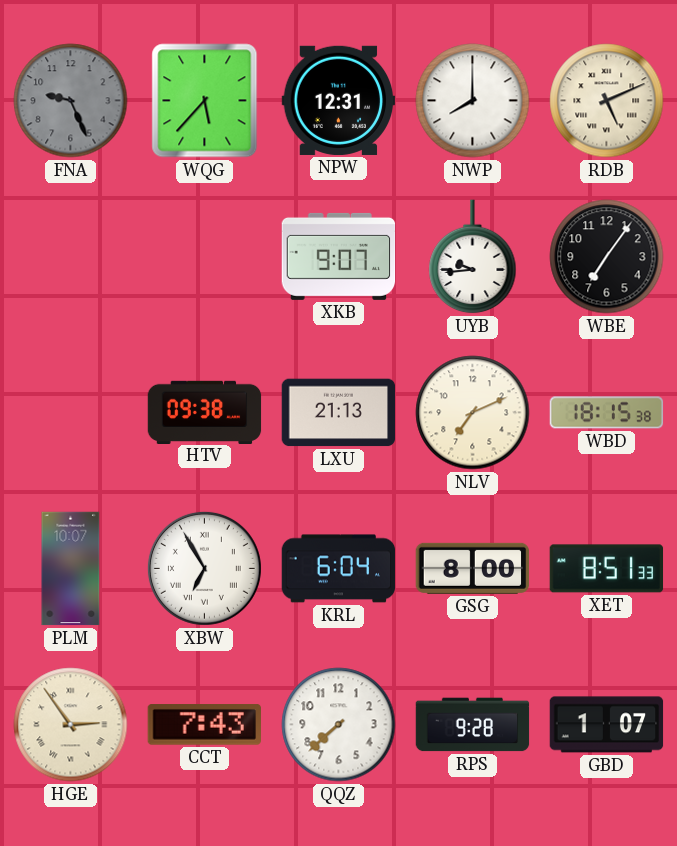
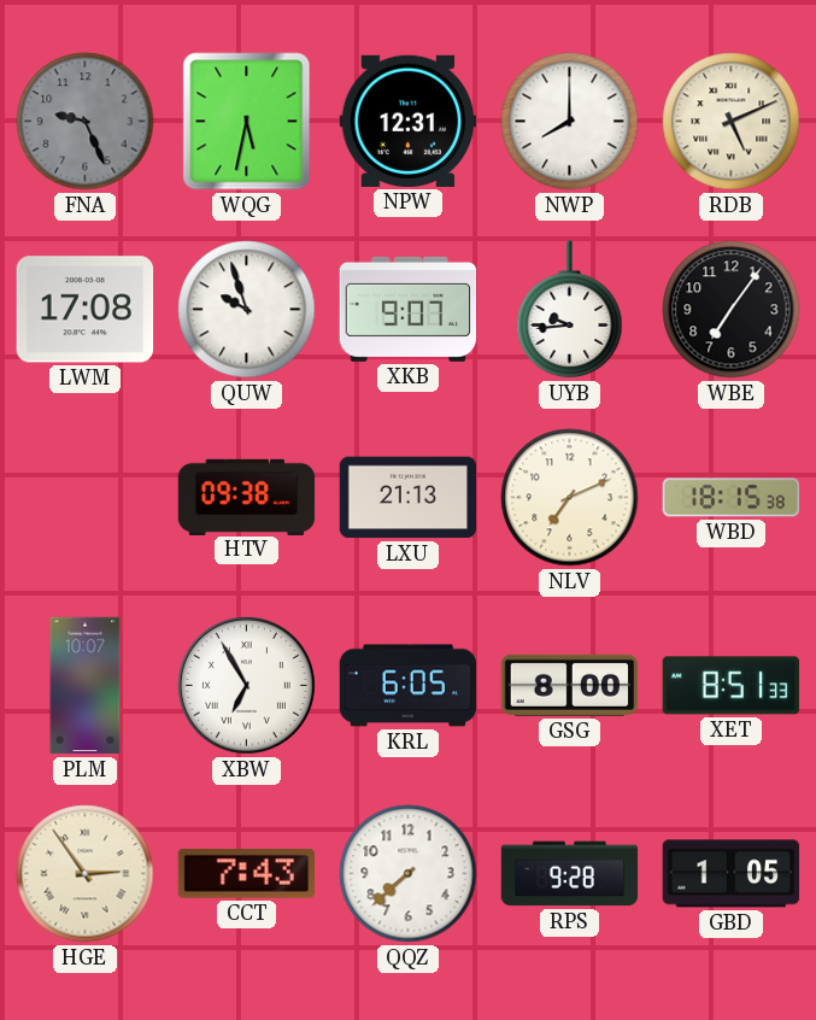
WQG: 5:37 -> 5:32 (247, 122)
LWM: none -> 17:08 (86, 310)
QUW: none -> 9:57 (247, 310)
KRL: 6:04 -> 6:05 (409, 686)
GBD: 1:07 -> 1:05 (732, 874)
